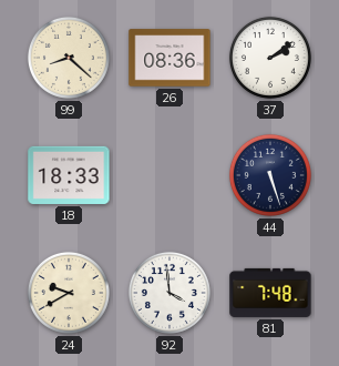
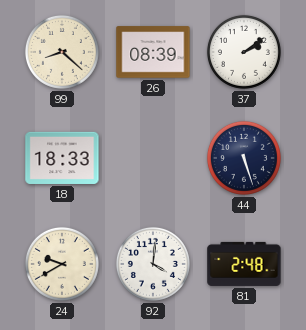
26: 08:36 -> 08:39 (153, 52)
92: 3:59 -> 4:01 (153, 264)
81: 7:48 -> 2:48 (244, 264)
